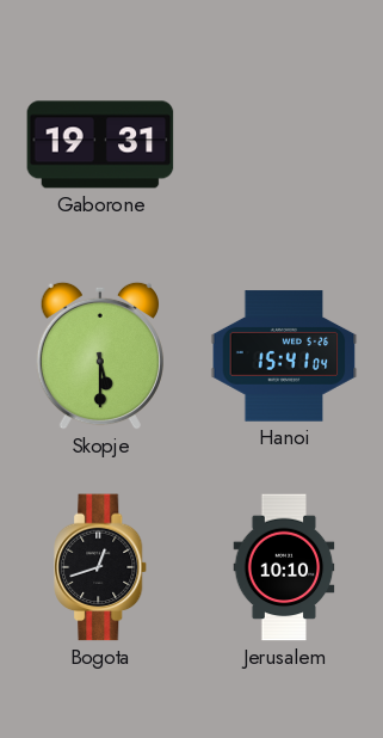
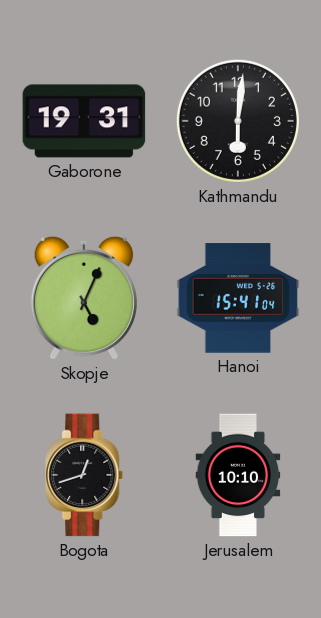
Kathmandu: none -> 6:01 (238, 121)
Skopje: 5:30 -> 5:04 (84, 298)
